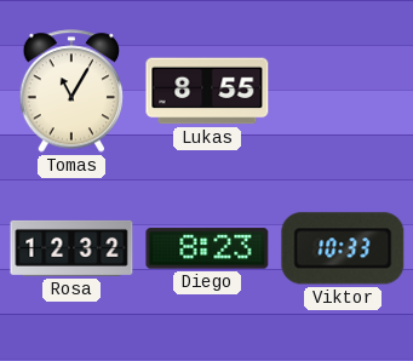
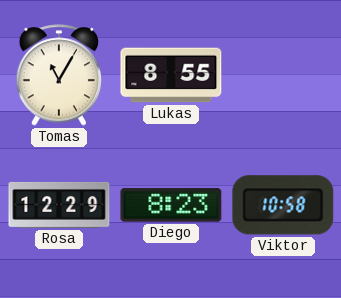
Rosa: 12:32 -> 12:29 (59, 205)
Viktor: 10:33 -> 10:58 (283, 205)
